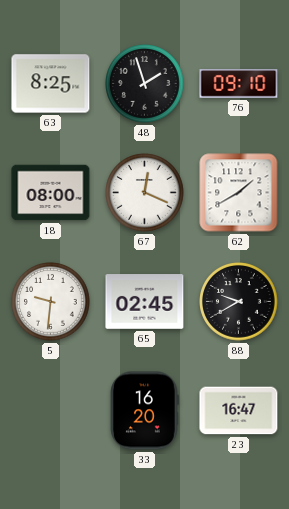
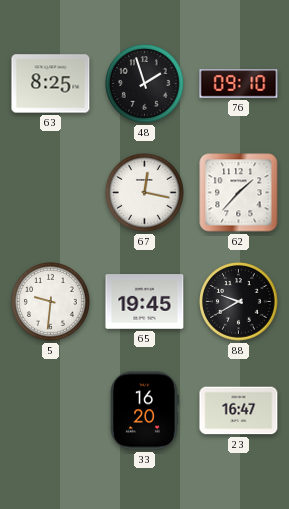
18: 08:00 -> none (51, 193)
67: 12:19 -> 12:17 (145, 193)
62: 1:40 -> 1:37 (239, 193)
65: 02:45 -> 19:45 (145, 302)
